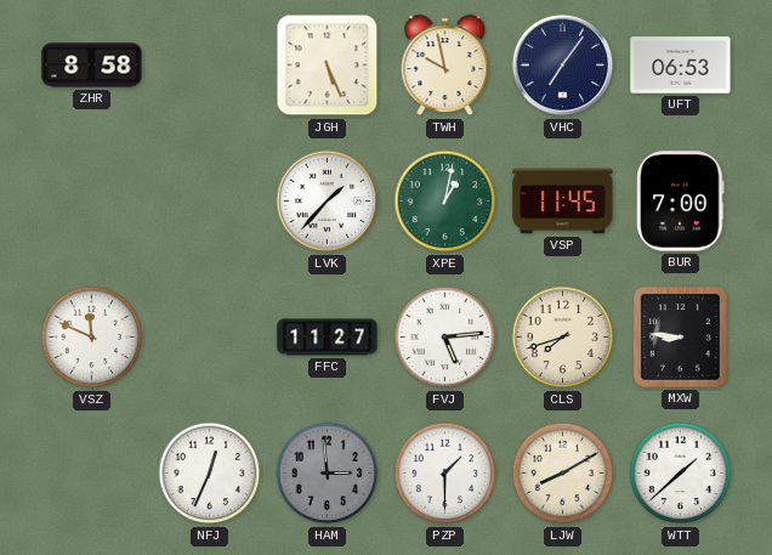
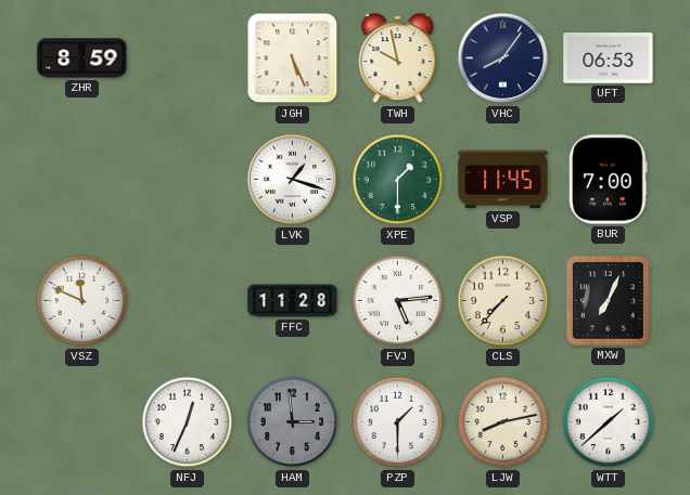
ZHR: 8:58 -> 8:59 (82, 58)
VHC: 7:06 -> 8:06 (503, 58)
LVK: 1:37 -> 1:18 (293, 180)
XPE: 1:02 -> 1:30 (398, 180)
FFC: 11:27 -> 11:28 (293, 301)
CLS: 7:42 -> 7:37 (503, 301)
MXW: 8:46 -> 7:04 (608, 300)
LJW: 8:10 -> 8:13 (503, 422)
